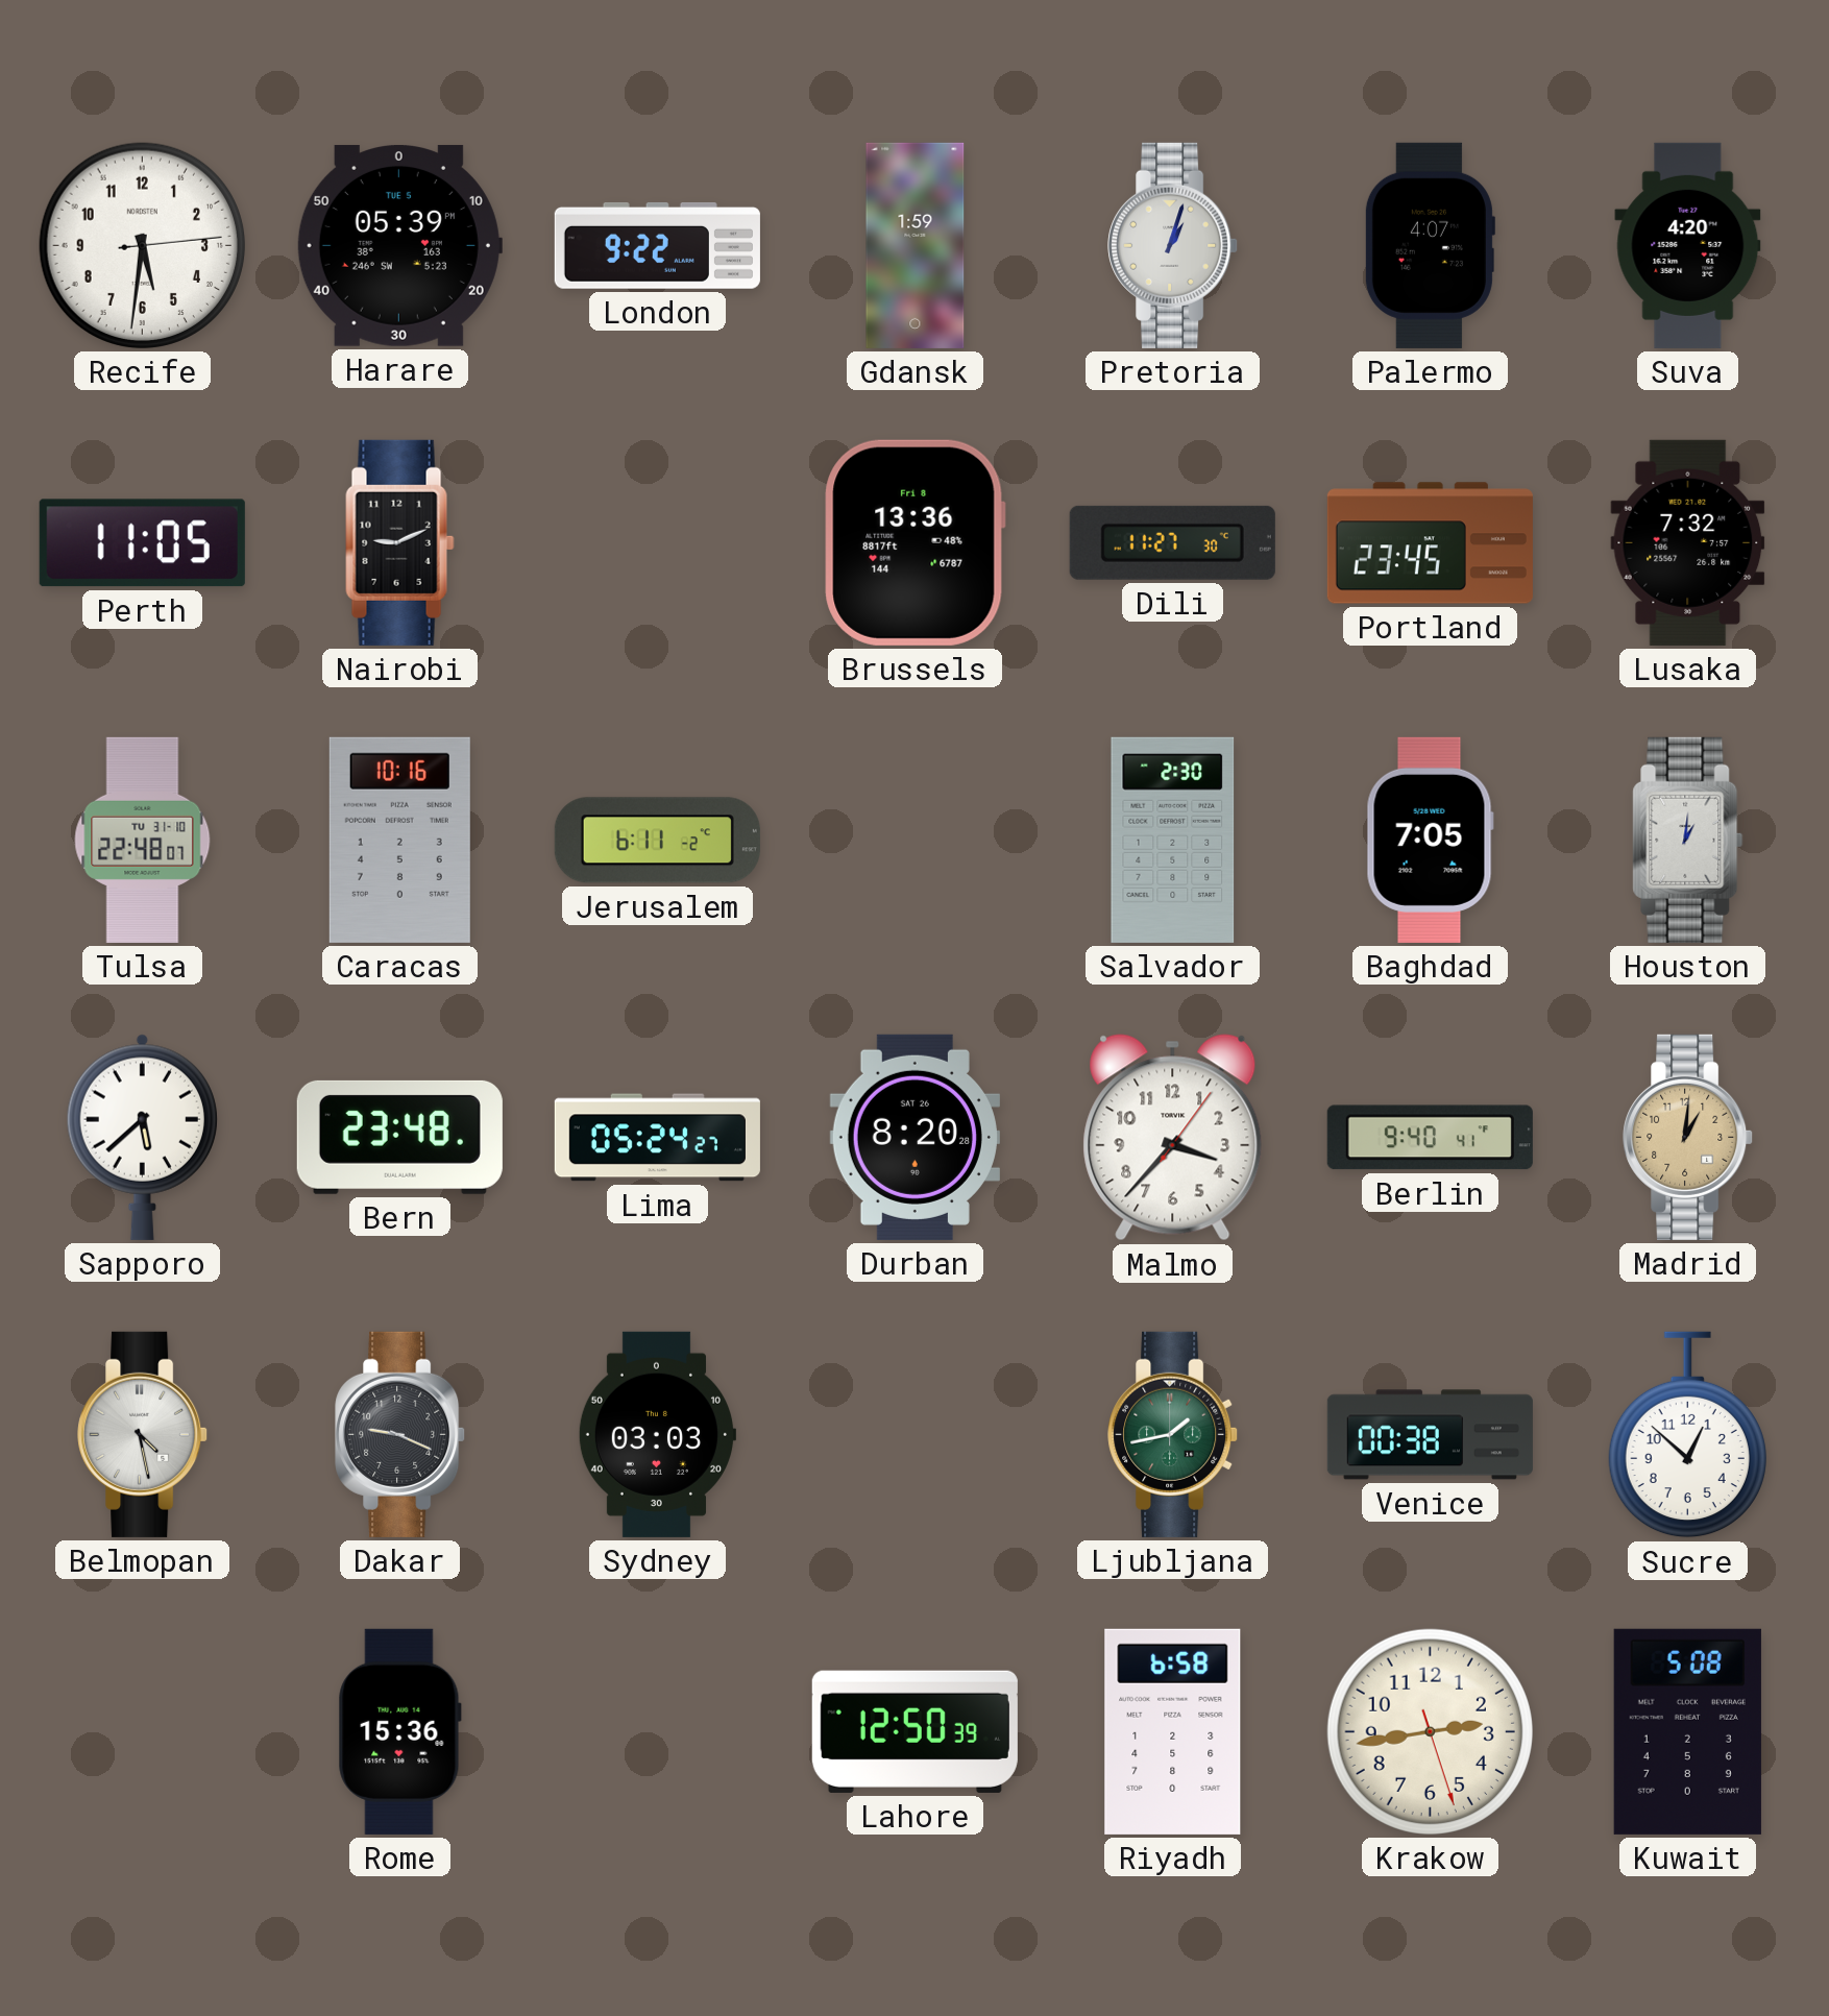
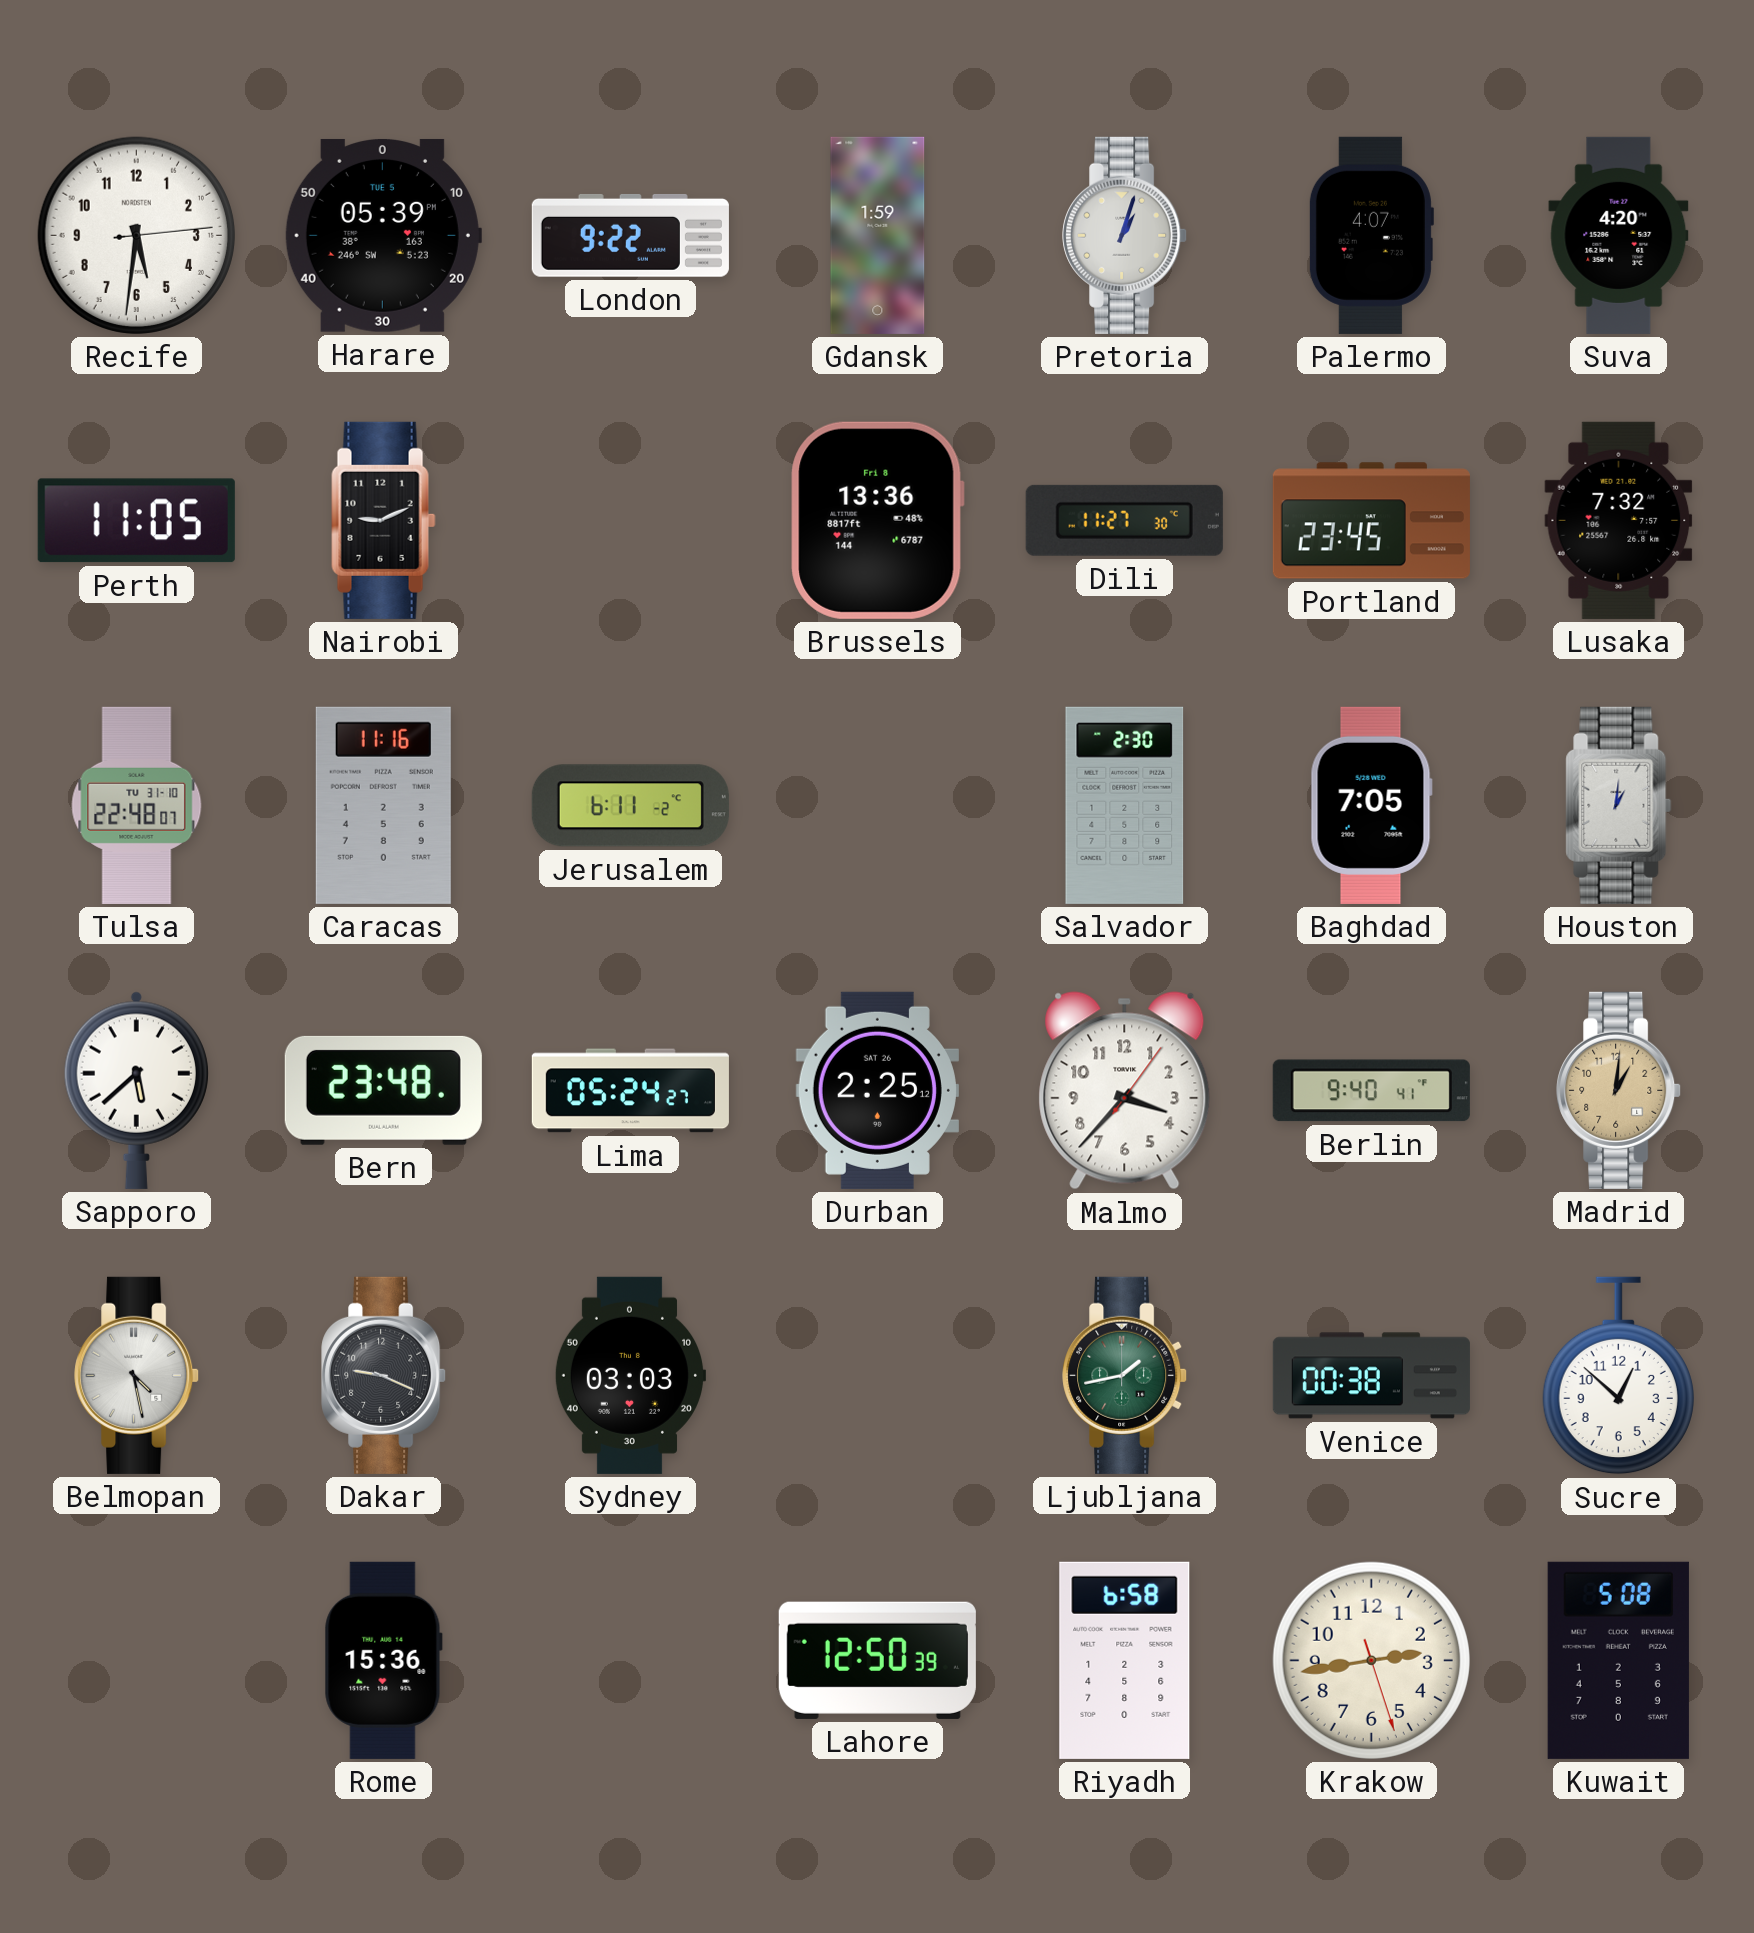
Caracas: 10:16 -> 11:16 (383, 805)
Durban: 8:20 -> 2:25 (877, 1090)
